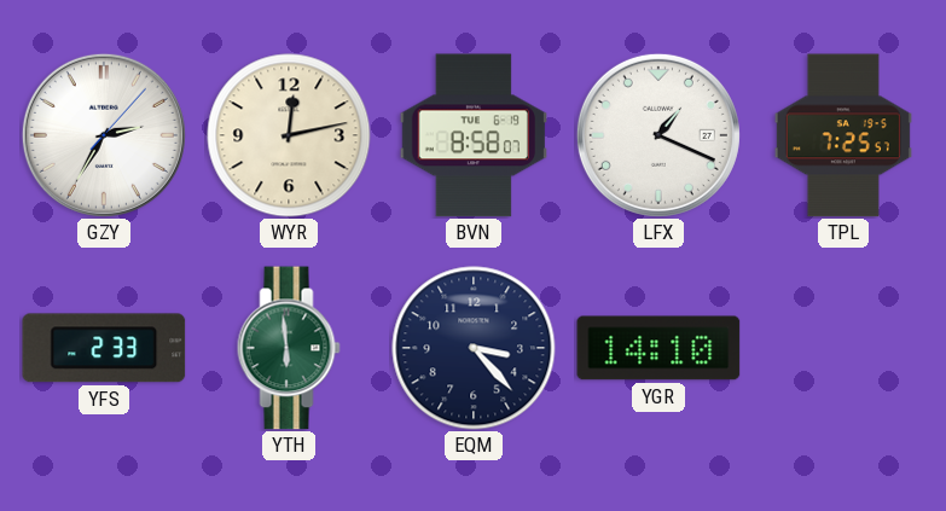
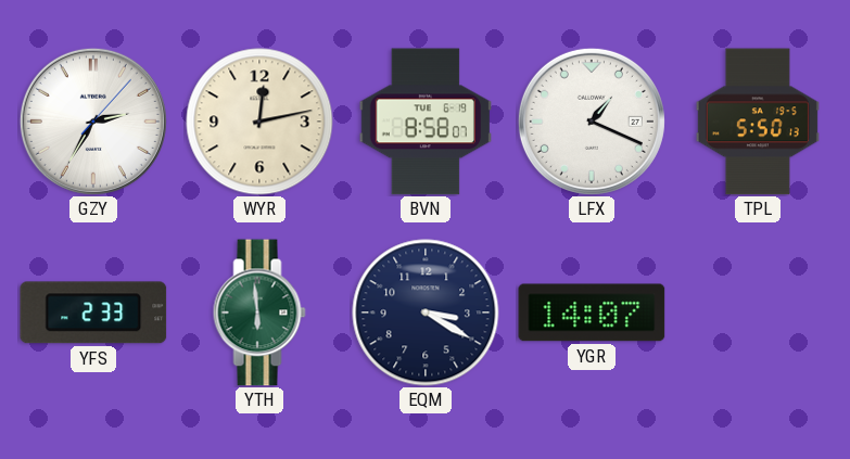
TPL: 7:25 -> 5:50 (758, 122)
EQM: 3:23 -> 3:20 (426, 313)
YGR: 14:10 -> 14:07 (592, 313)
